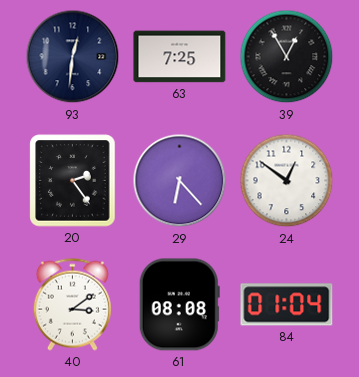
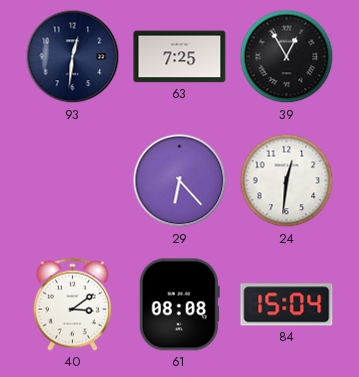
20: 2:24 -> none (73, 181)
24: 12:51 -> 12:31 (287, 181)
84: 01:04 -> 15:04 (287, 305)
